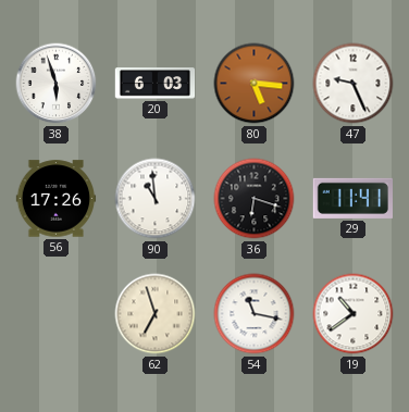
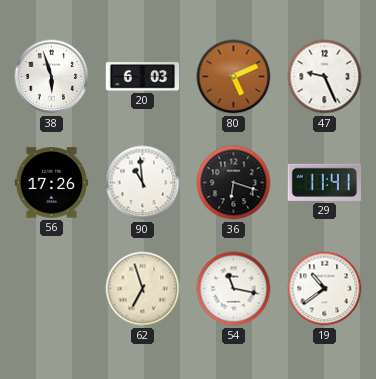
80: 5:16 -> 5:11 (234, 77)
